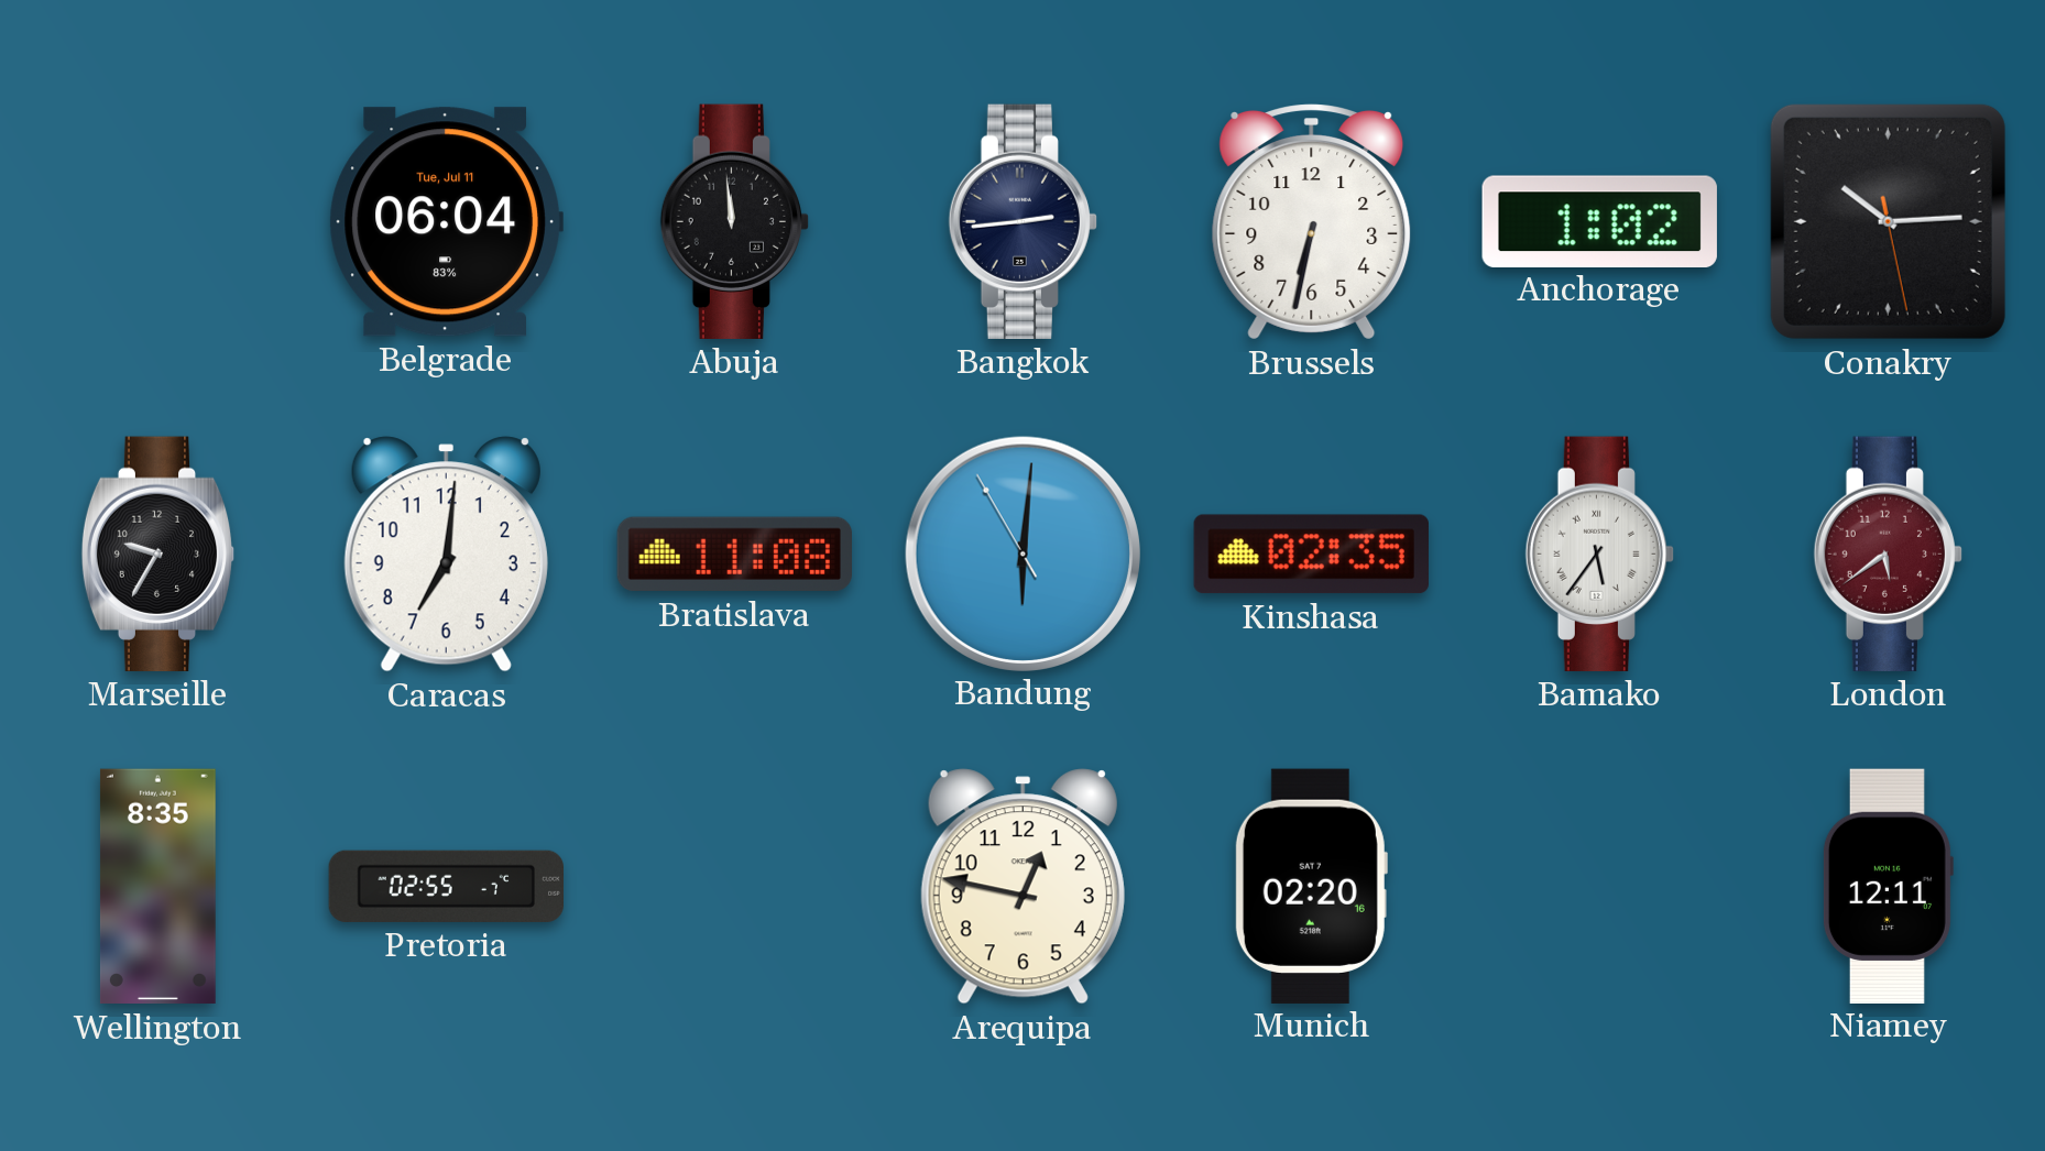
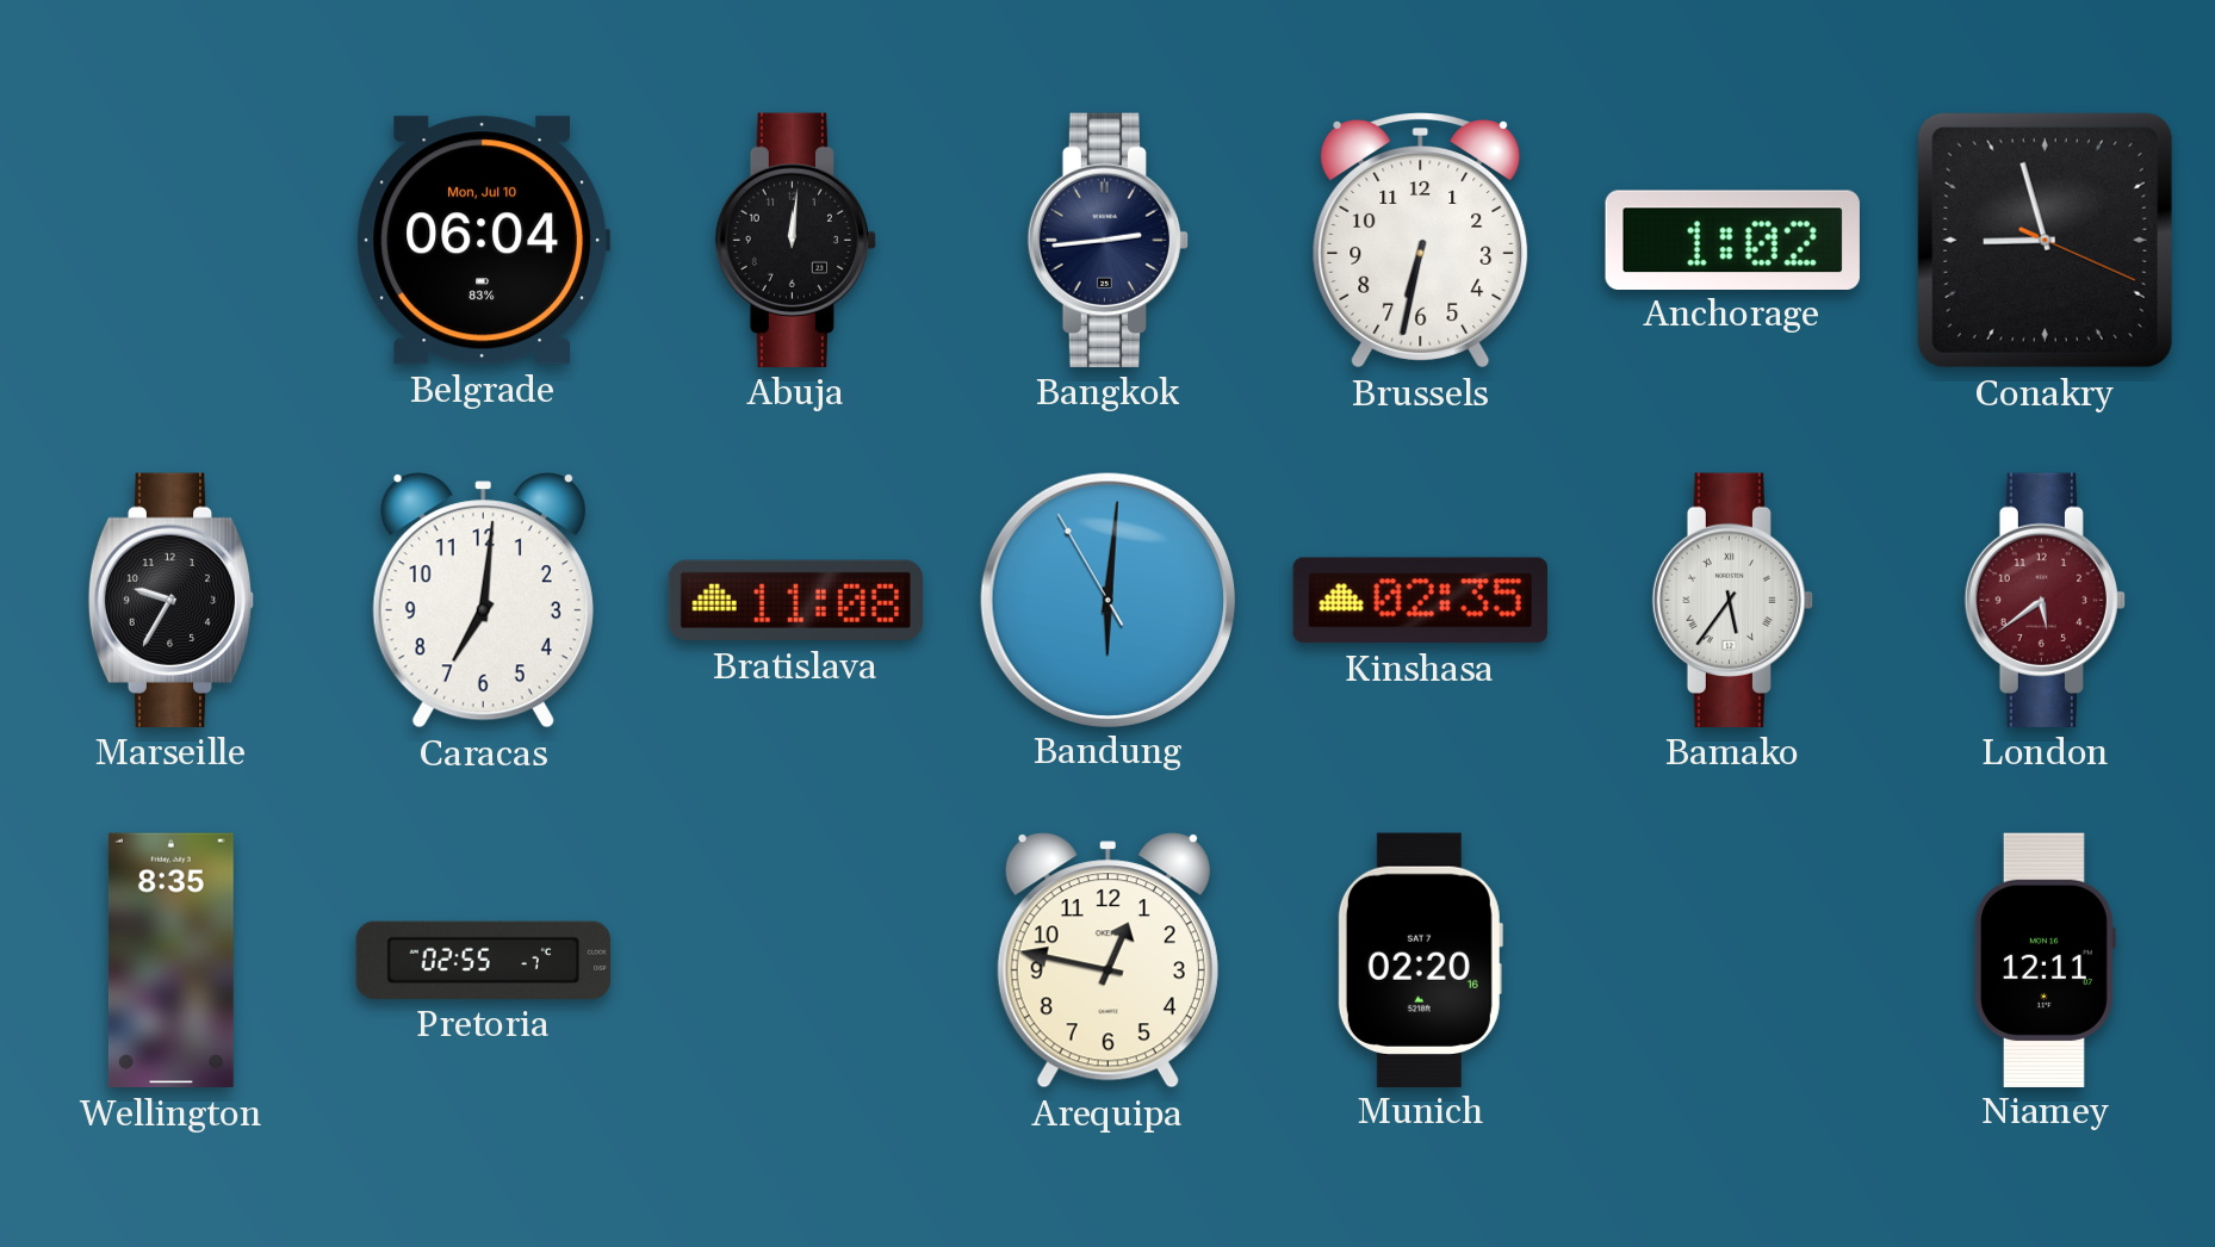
Belgrade date: Tue, Jul 11 -> Mon, Jul 10 (483, 241)
Abuja: 11:59 -> 12:01 (795, 240)
Conakry: 10:14 -> 8:57 (2045, 240)
